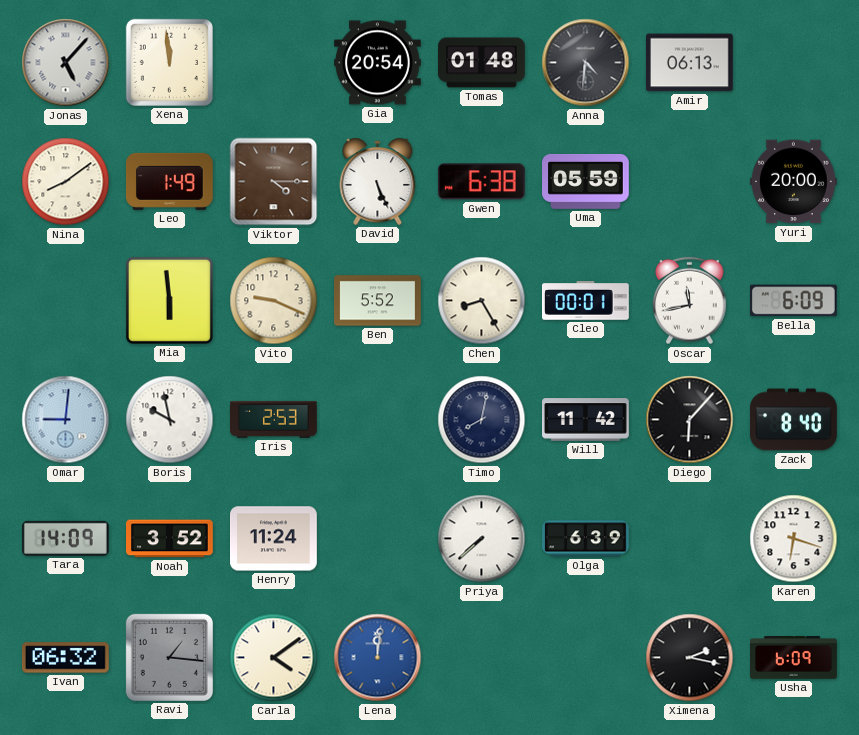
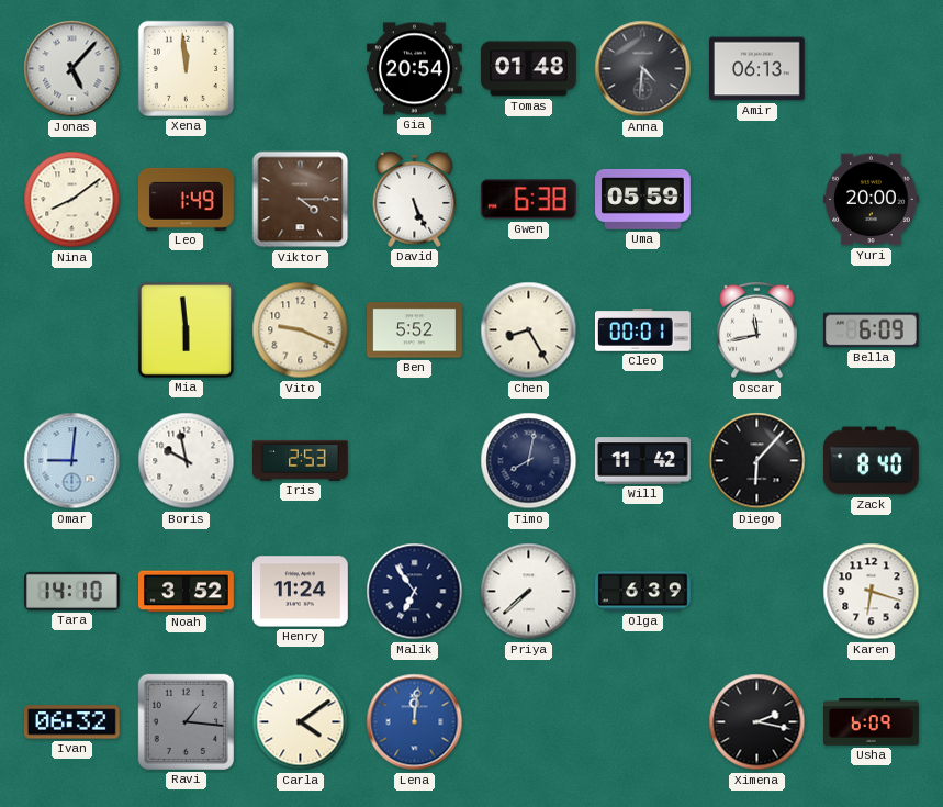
Tara: 14:09 -> 14:10 (71, 591)
Malik: none -> 6:54 (415, 592)
